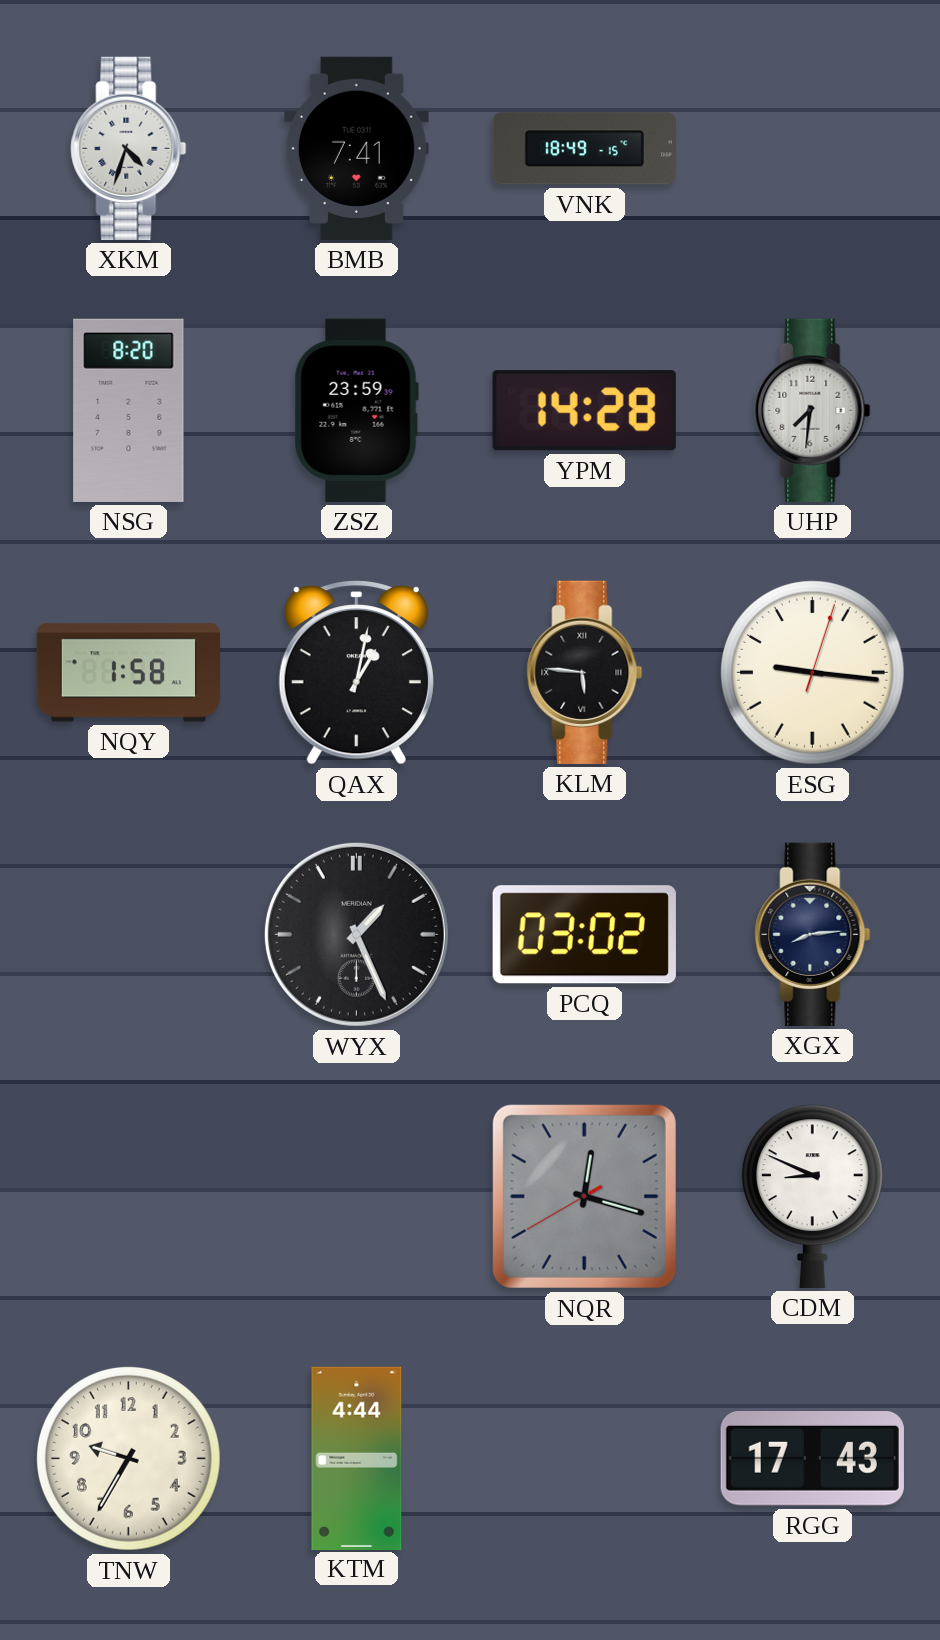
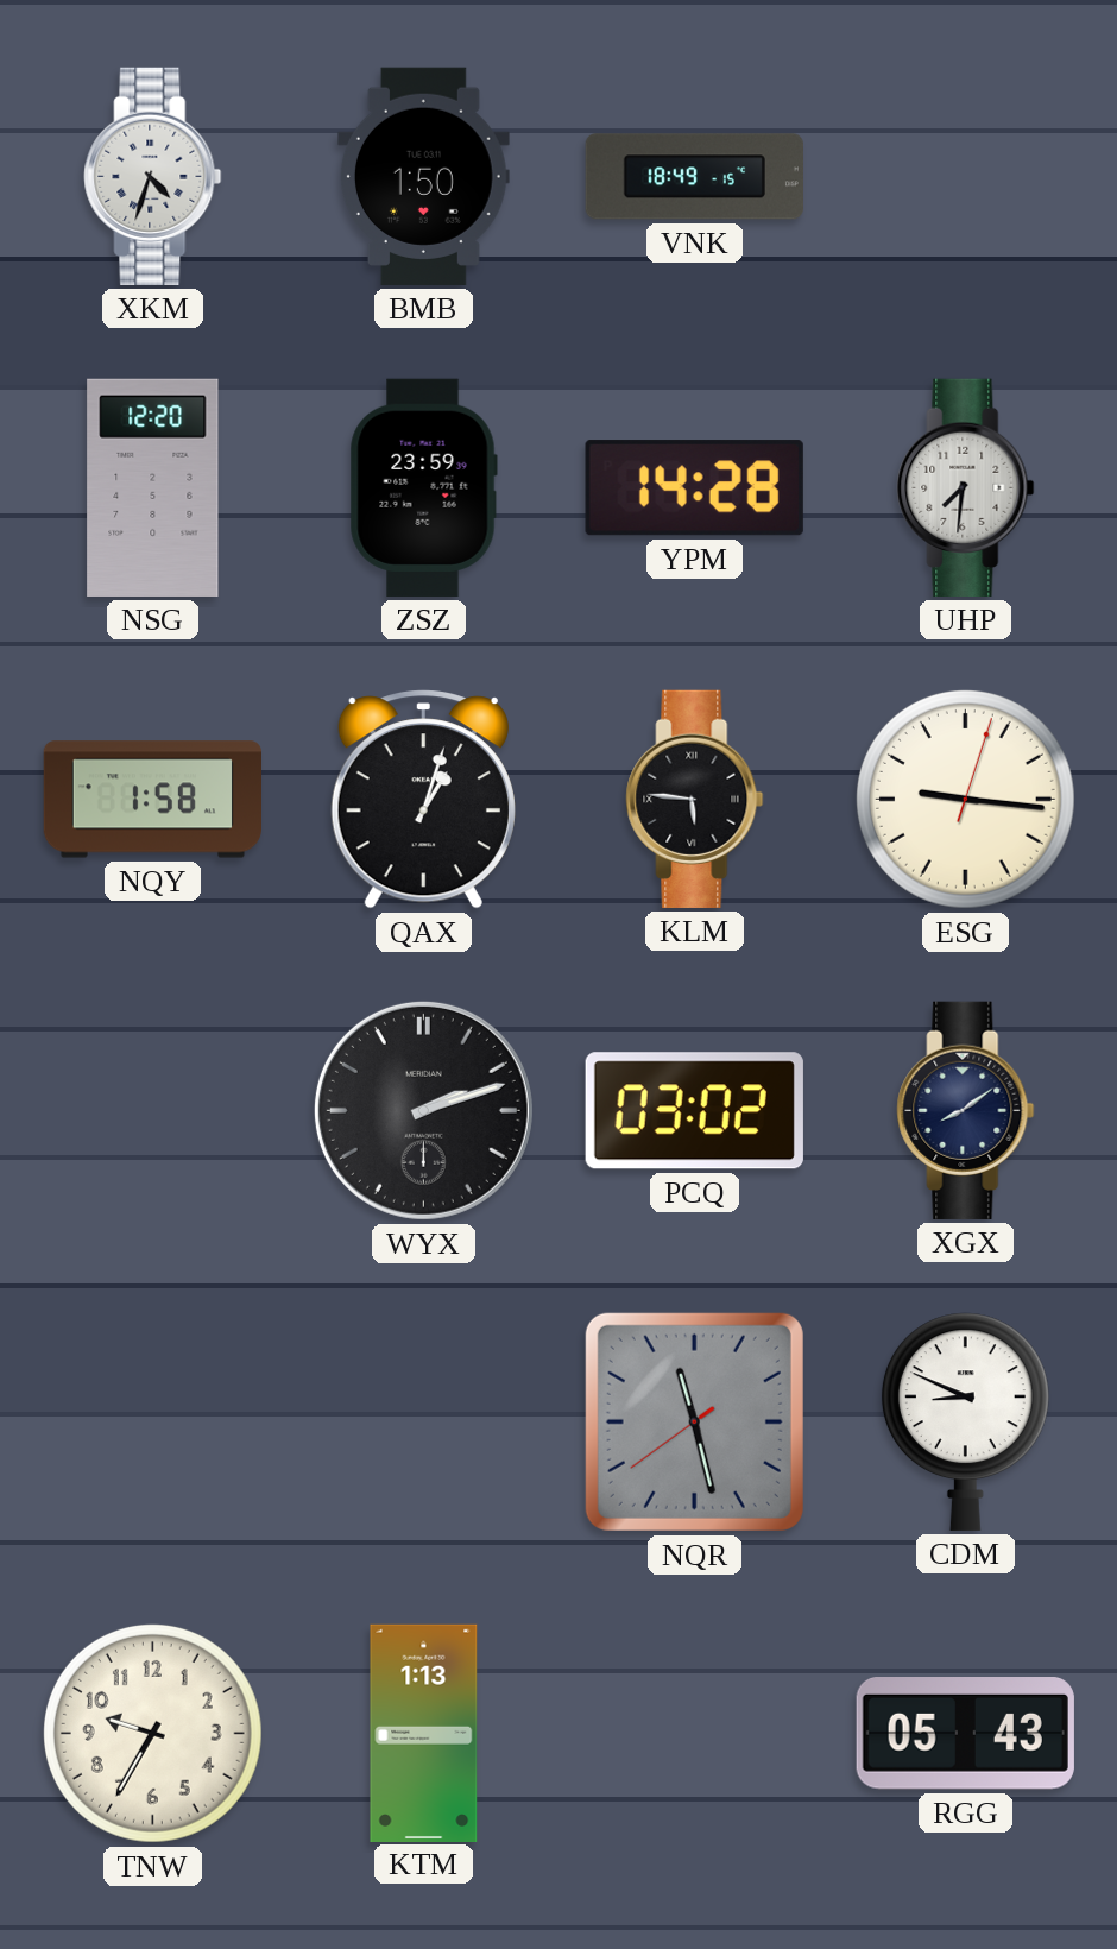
BMB: 7:41 -> 1:50 (423, 176)
NSG: 8:20 -> 12:20 (153, 487)
QAX: 1:02 -> 1:03 (423, 800)
WYX: 1:26 -> 2:12 (423, 1110)
XGX: 8:14 -> 8:09 (966, 1110)
NQR: 12:17 -> 11:27 (694, 1421)
KTM: 4:44 -> 1:13 (424, 1733)
RGG: 17:43 -> 05:43 (965, 1734)
